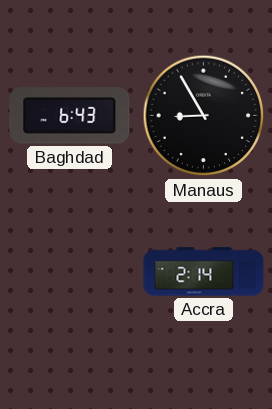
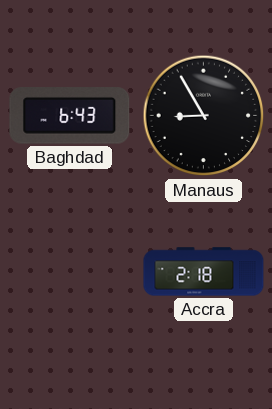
Accra: 2:14 -> 2:18 (204, 272)
